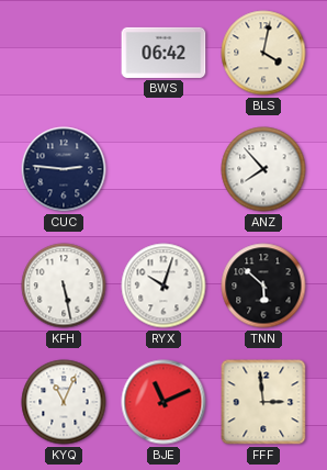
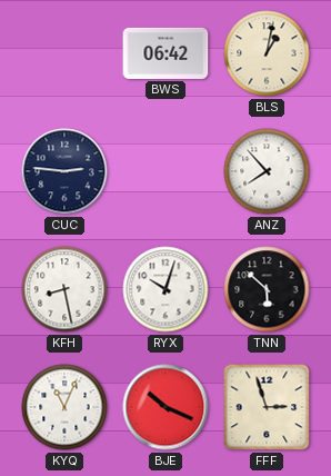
BLS: 4:02 -> 1:02 (267, 53)
KFH: 5:28 -> 8:28 (64, 289)
BJE: 11:11 -> 10:19 (165, 407)
FFF: 2:59 -> 2:57 (267, 407)
